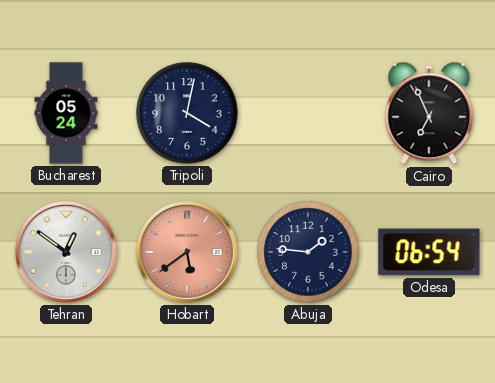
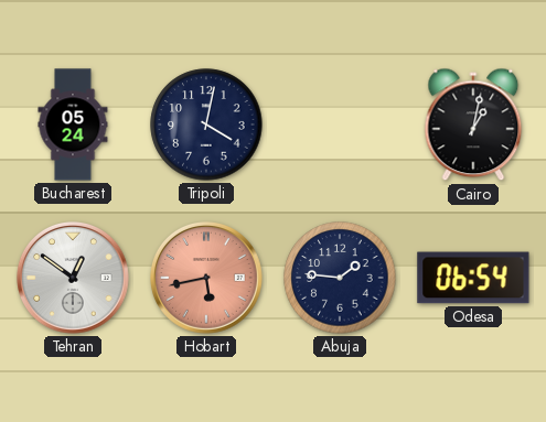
Cairo: 6:56 -> 1:02 (473, 125)
Hobart: 5:39 -> 5:43 (207, 279)
